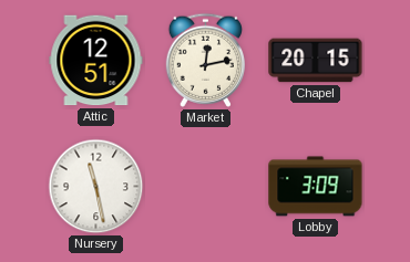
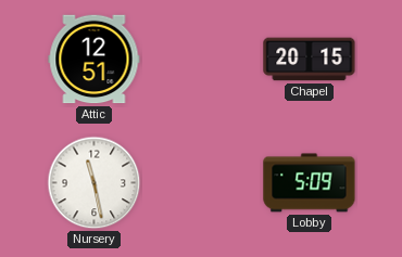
Market: 12:13 -> none (205, 60)
Lobby: 3:09 -> 5:09 (310, 183)
